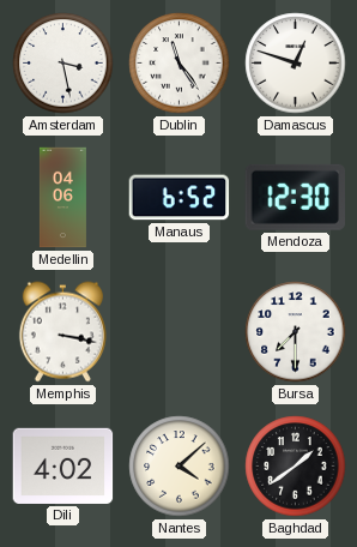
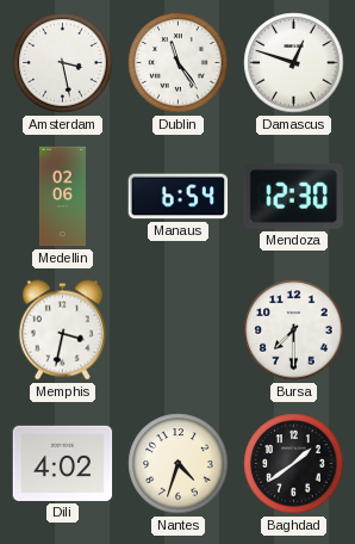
Medellin: 04:06 -> 02:06 (62, 197)
Manaus: 6:52 -> 6:54 (179, 197)
Memphis: 3:17 -> 3:32 (62, 330)
Nantes: 4:08 -> 4:33 (179, 464)
